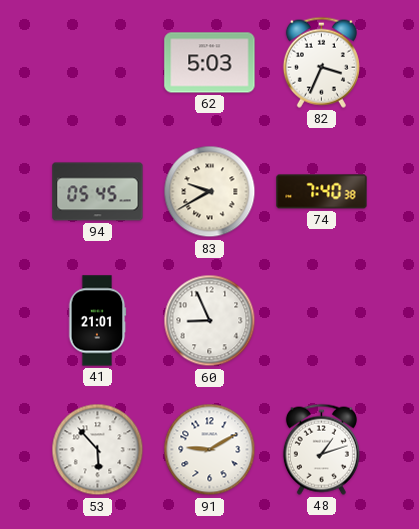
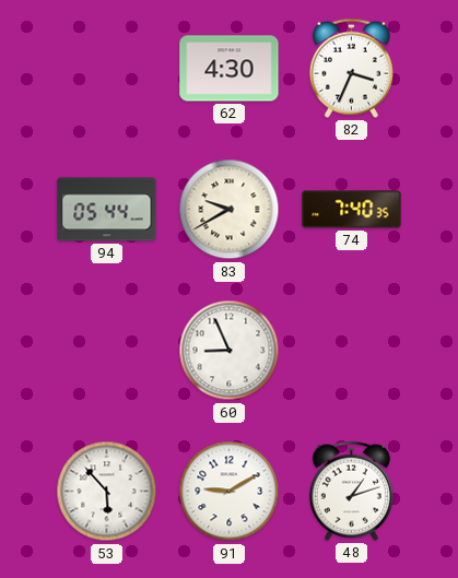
62: 5:03 -> 4:30 (230, 69)
94: 05:45 -> 05:44 (107, 210)
74: 7:40:38 -> 7:40:35 (352, 210)
41: 21:01 -> none (97, 321)
